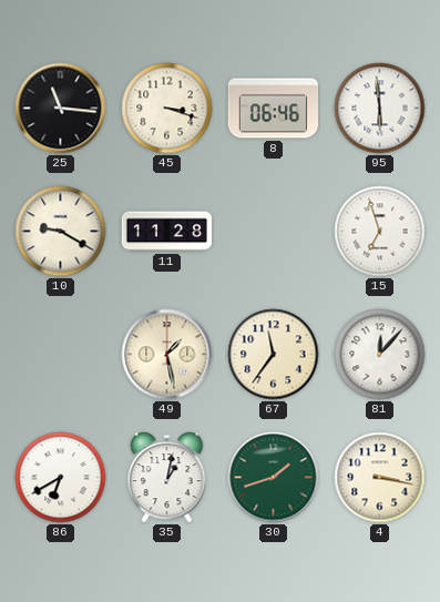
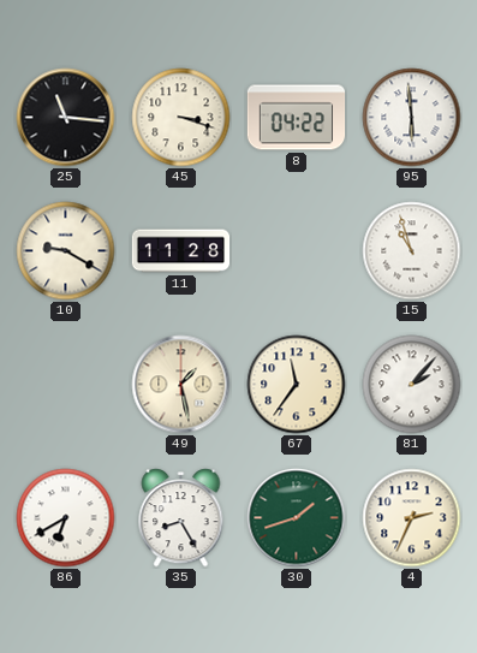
8: 06:46 -> 04:22 (297, 118)
15: 6:57 -> 10:57 (412, 251)
81: 12:07 -> 2:07 (412, 385)
35: 1:02 -> 8:25 (181, 518)
4: 3:17 -> 2:34 (412, 518)
